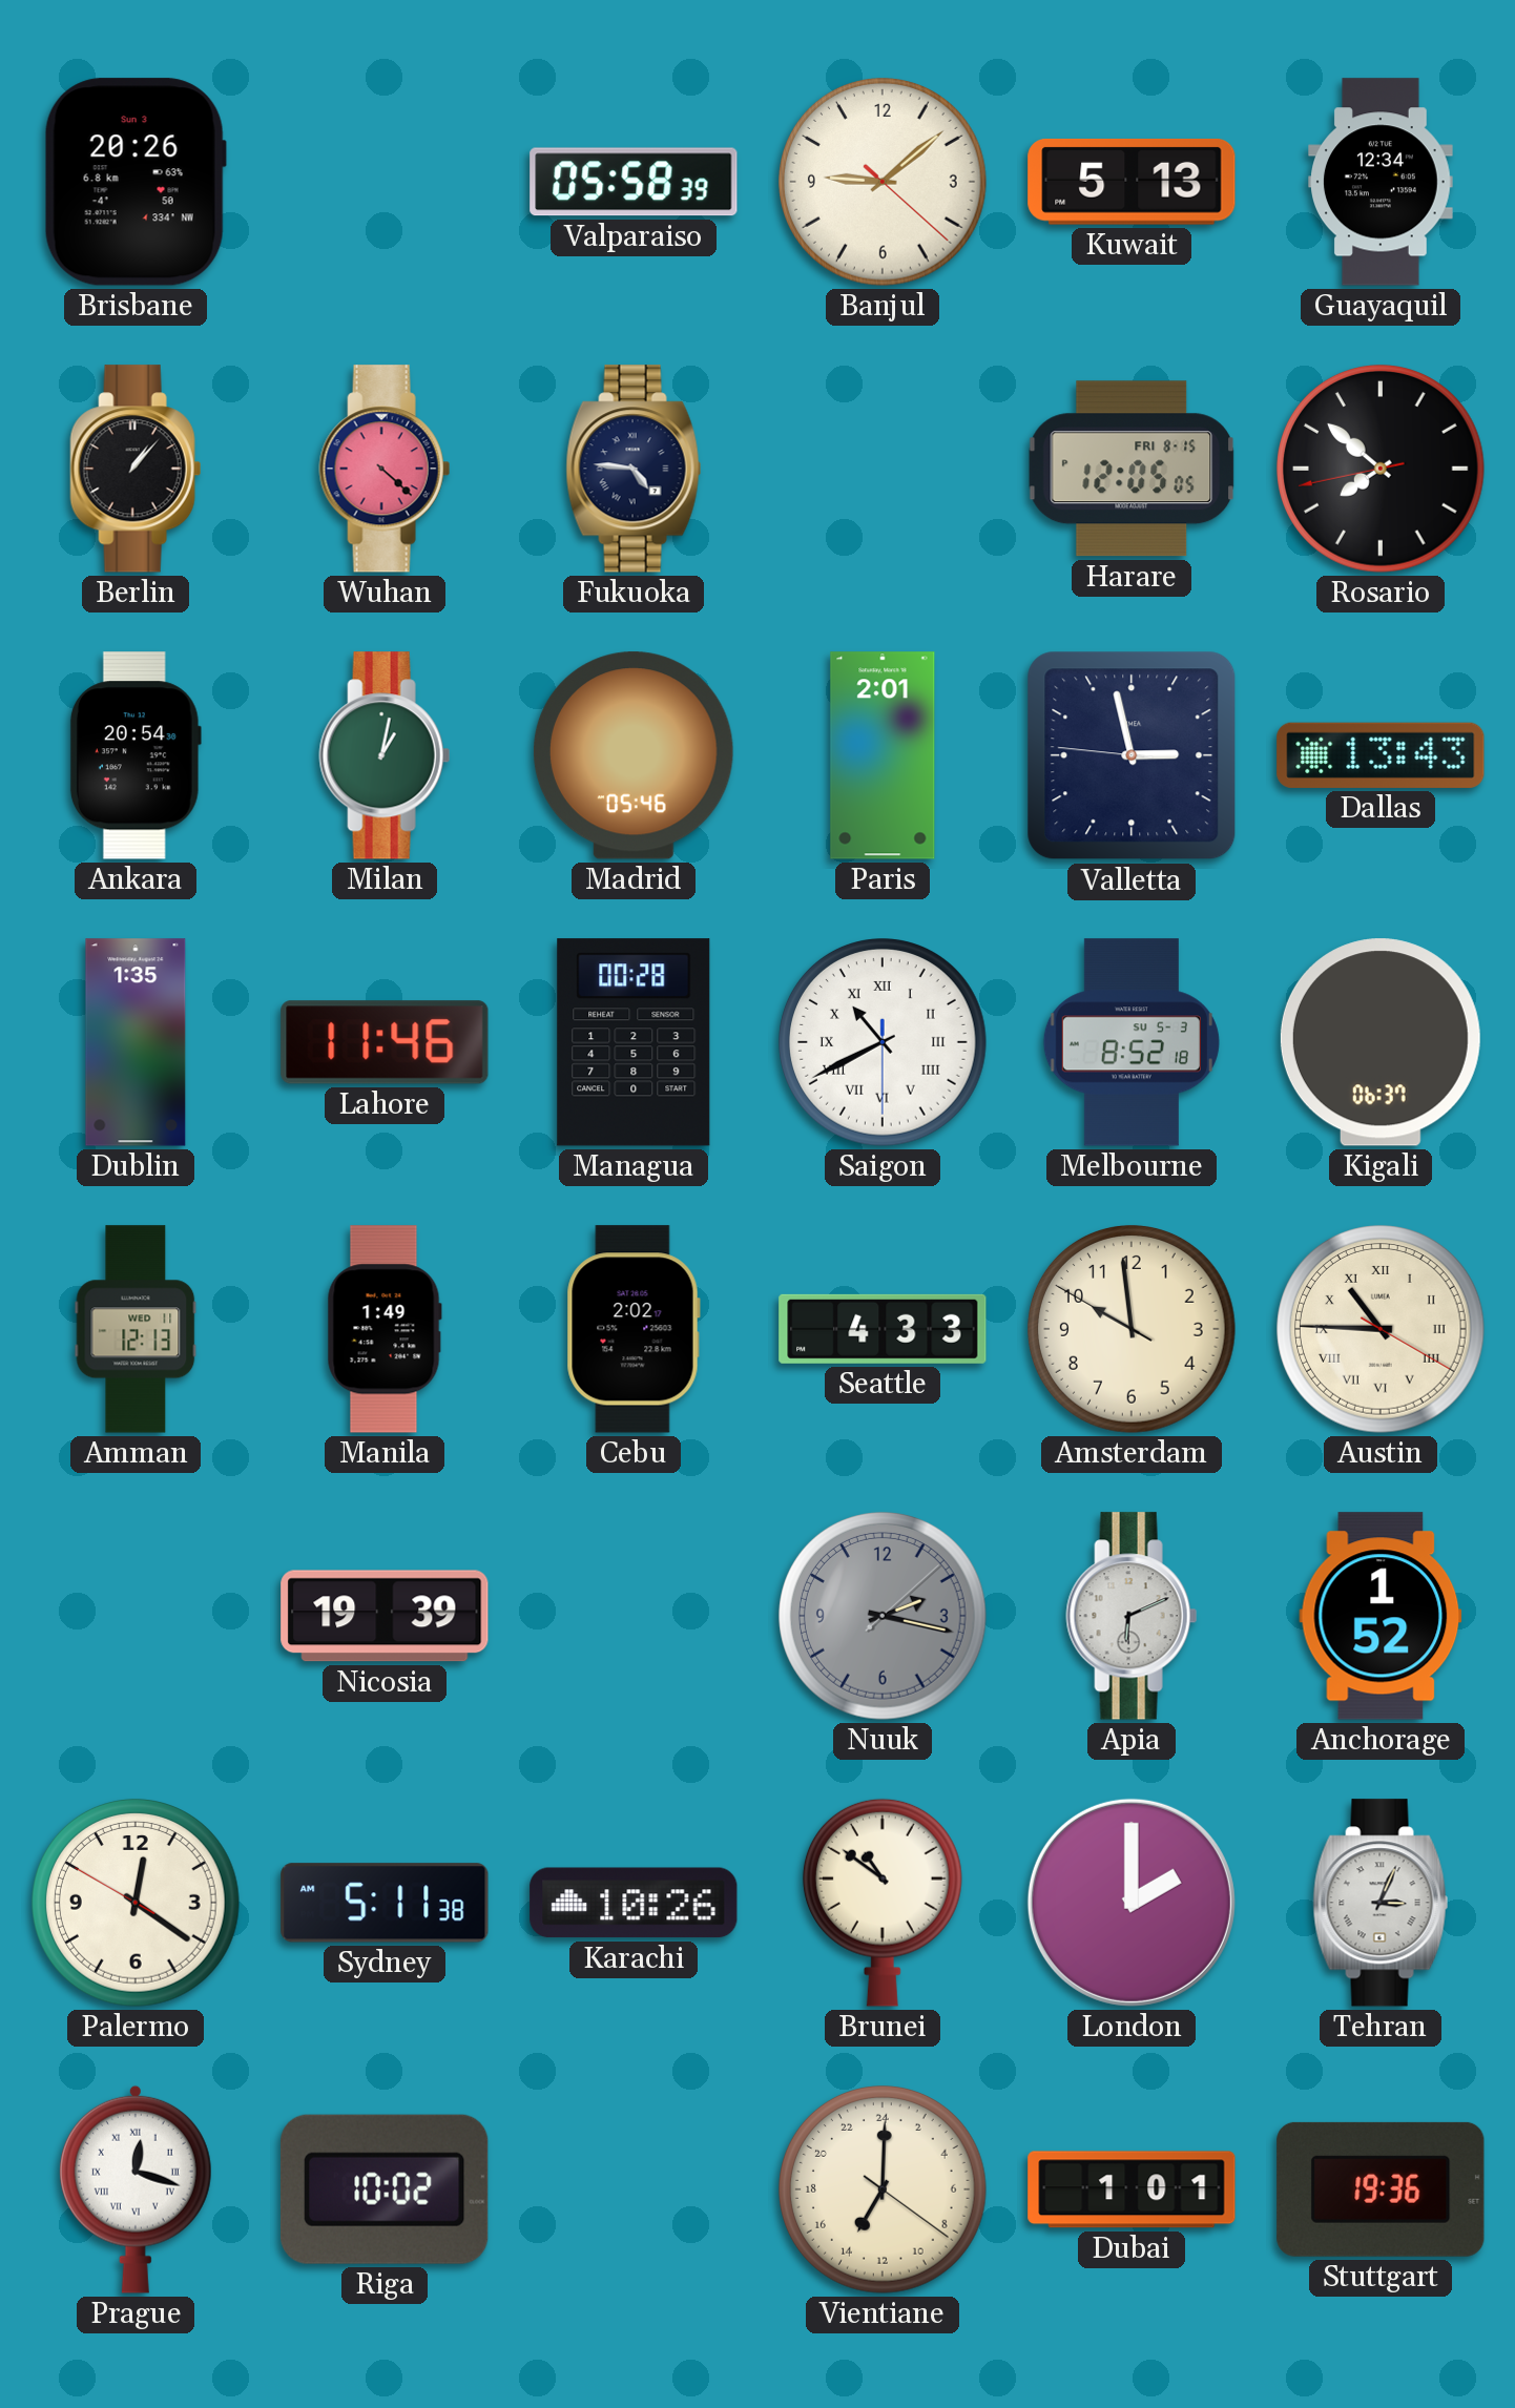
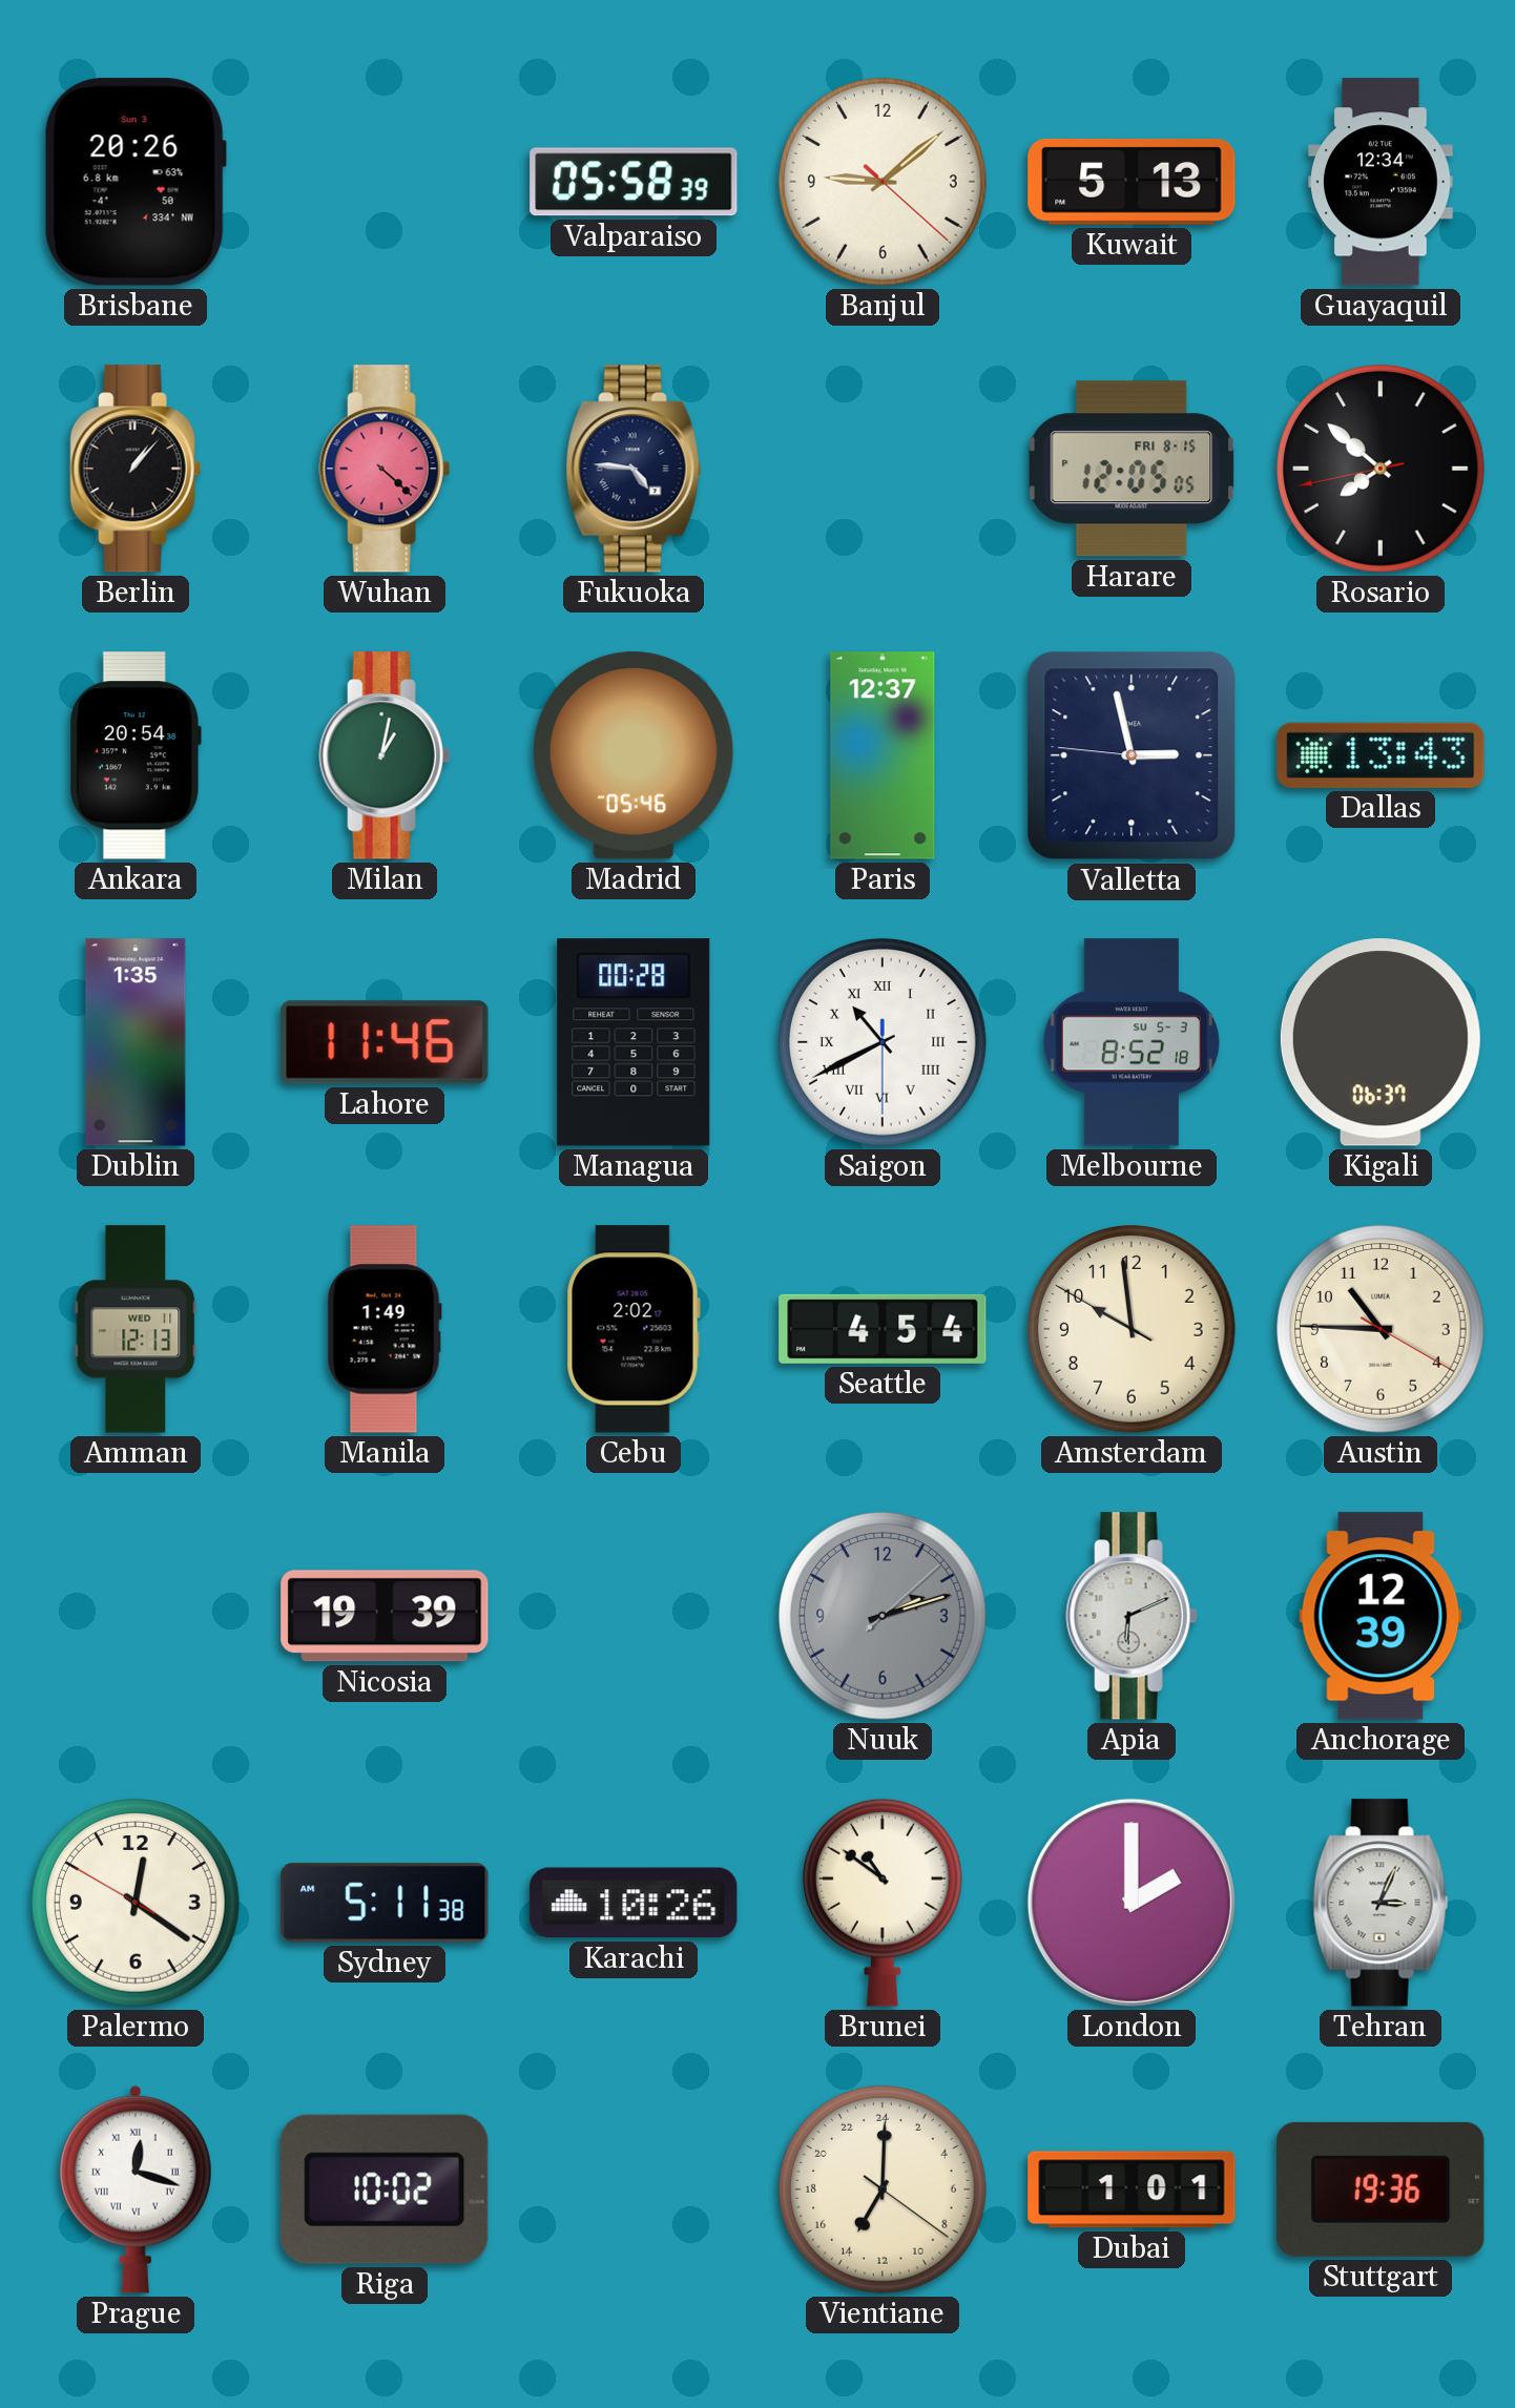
Paris: 2:01 -> 12:37 (883, 755)
Seattle: 4:33 -> 4:54 (883, 1329)
Austin numerals: Roman -> Arabic (1382, 1330)
Nuuk: 2:17 -> 2:12 (884, 1617)
Anchorage: 1:52 -> 12:39 (1381, 1616)
